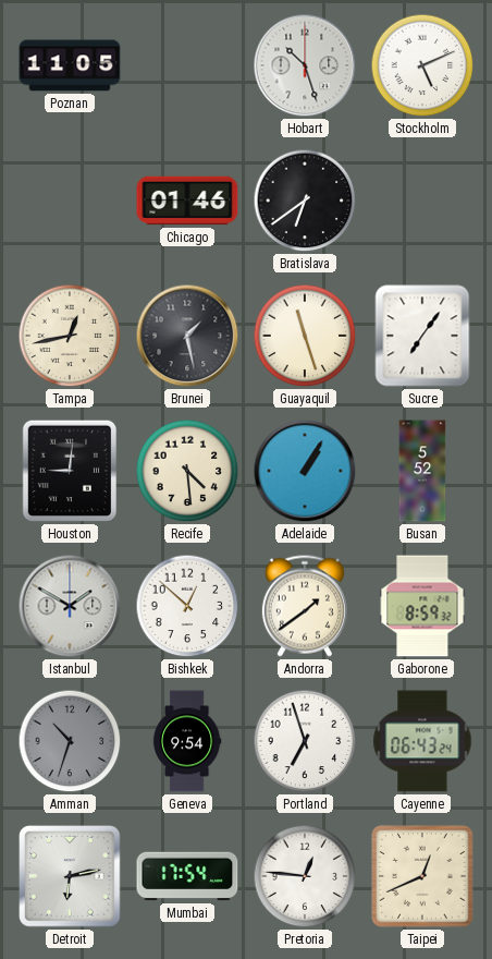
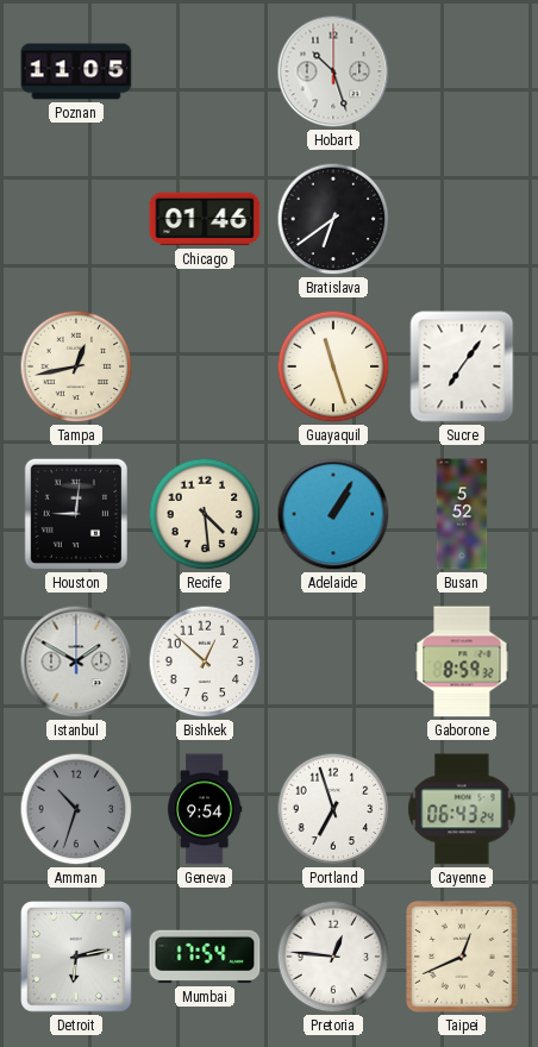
Stockholm: 5:11 -> none (422, 65)
Brunei: 1:28 -> none (187, 336)
Andorra: 1:39 -> none (305, 606)
